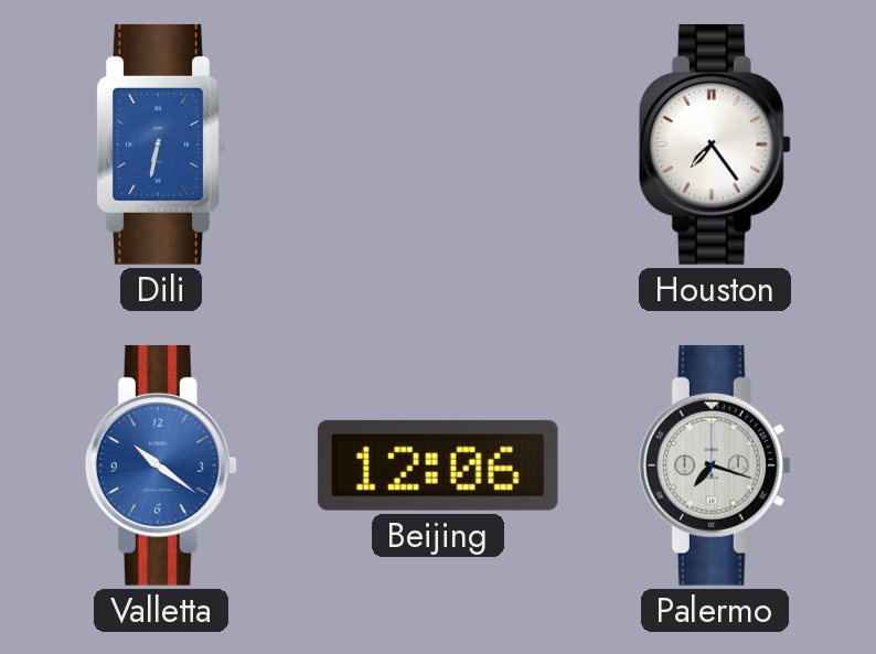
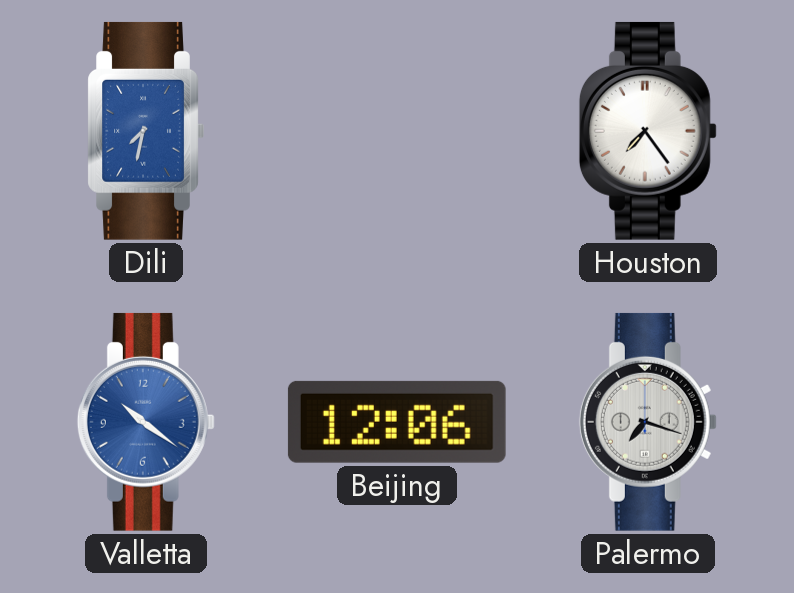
Dili: 6:32 -> 7:32 (146, 131)
